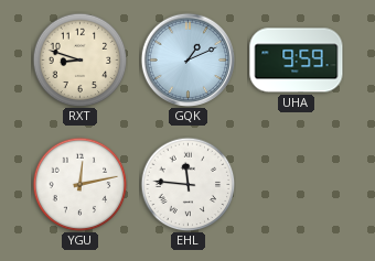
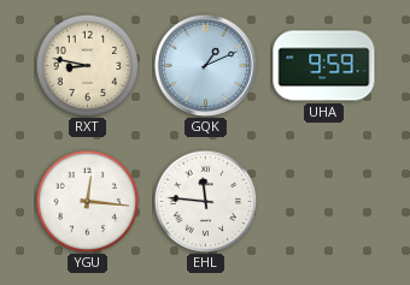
RXT: 8:48 -> 8:47 (87, 65)
YGU: 12:13 -> 12:16 (87, 201)
